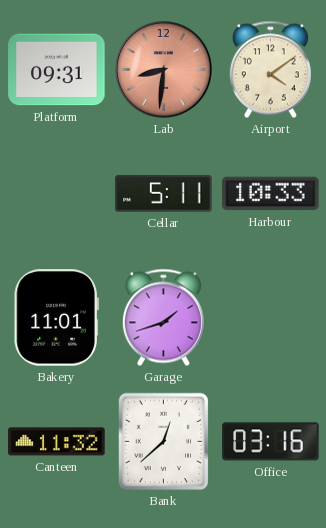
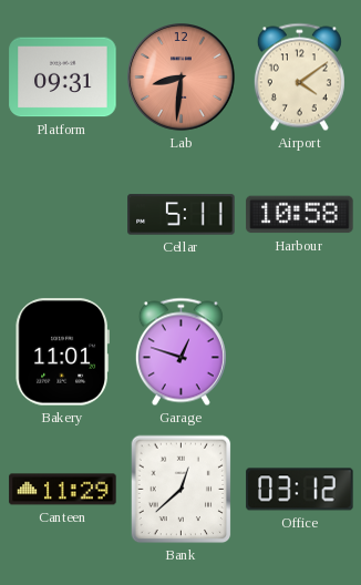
Harbour: 10:33 -> 10:58 (300, 215)
Garage: 1:42 -> 12:48 (180, 352)
Canteen: 11:32 -> 11:29 (63, 490)
Office: 03:16 -> 03:12 (300, 490)
